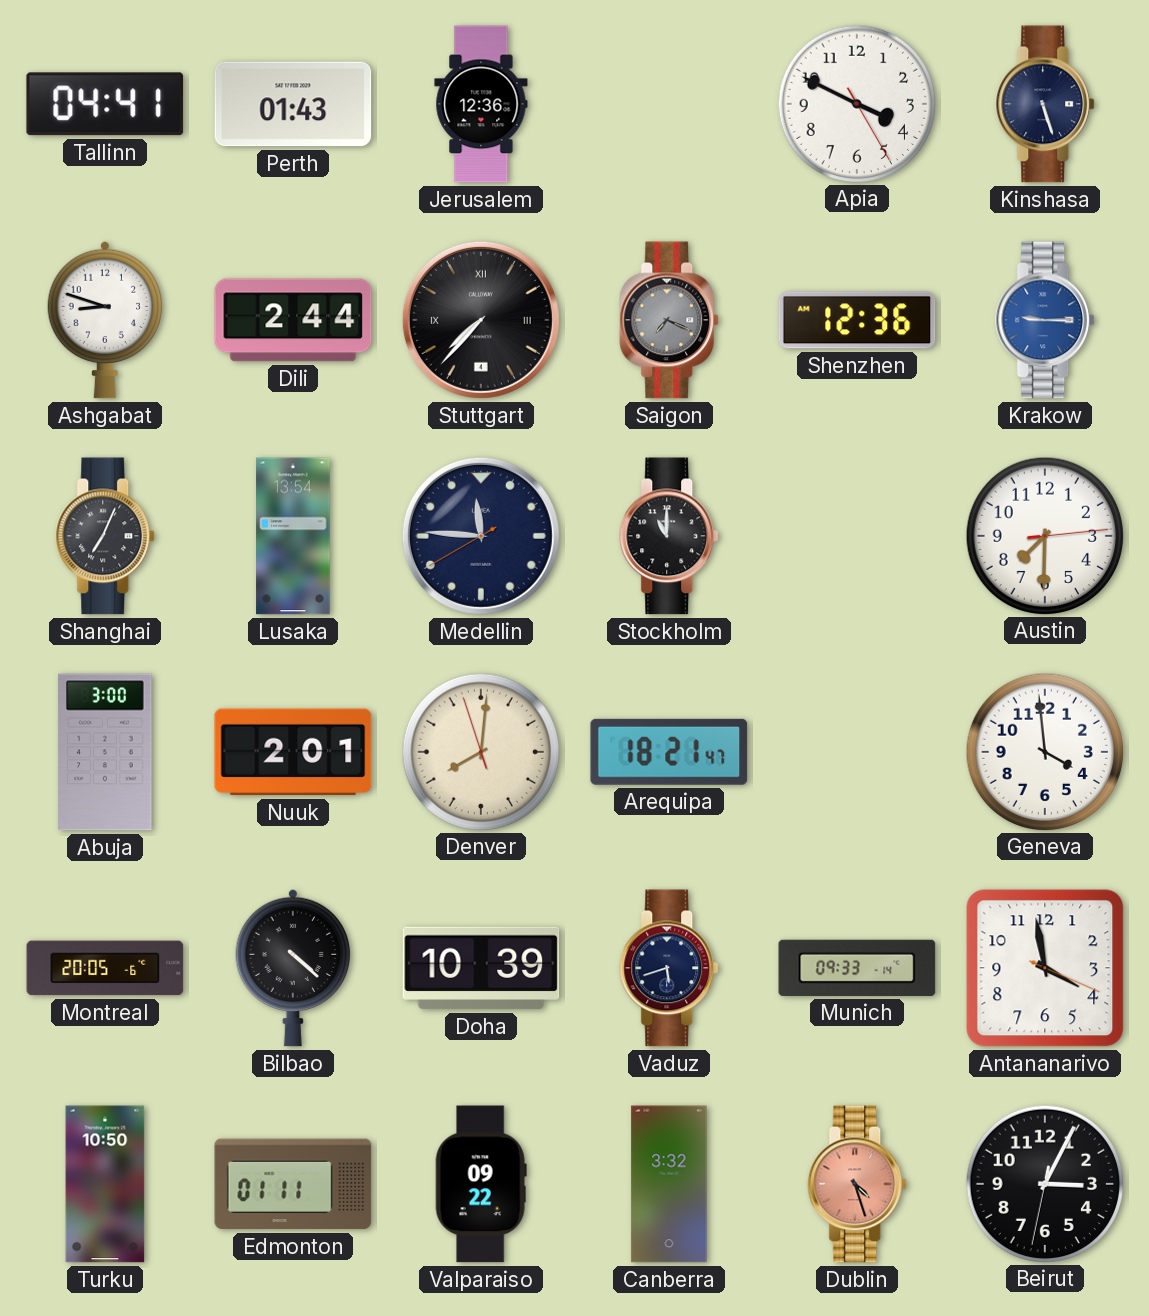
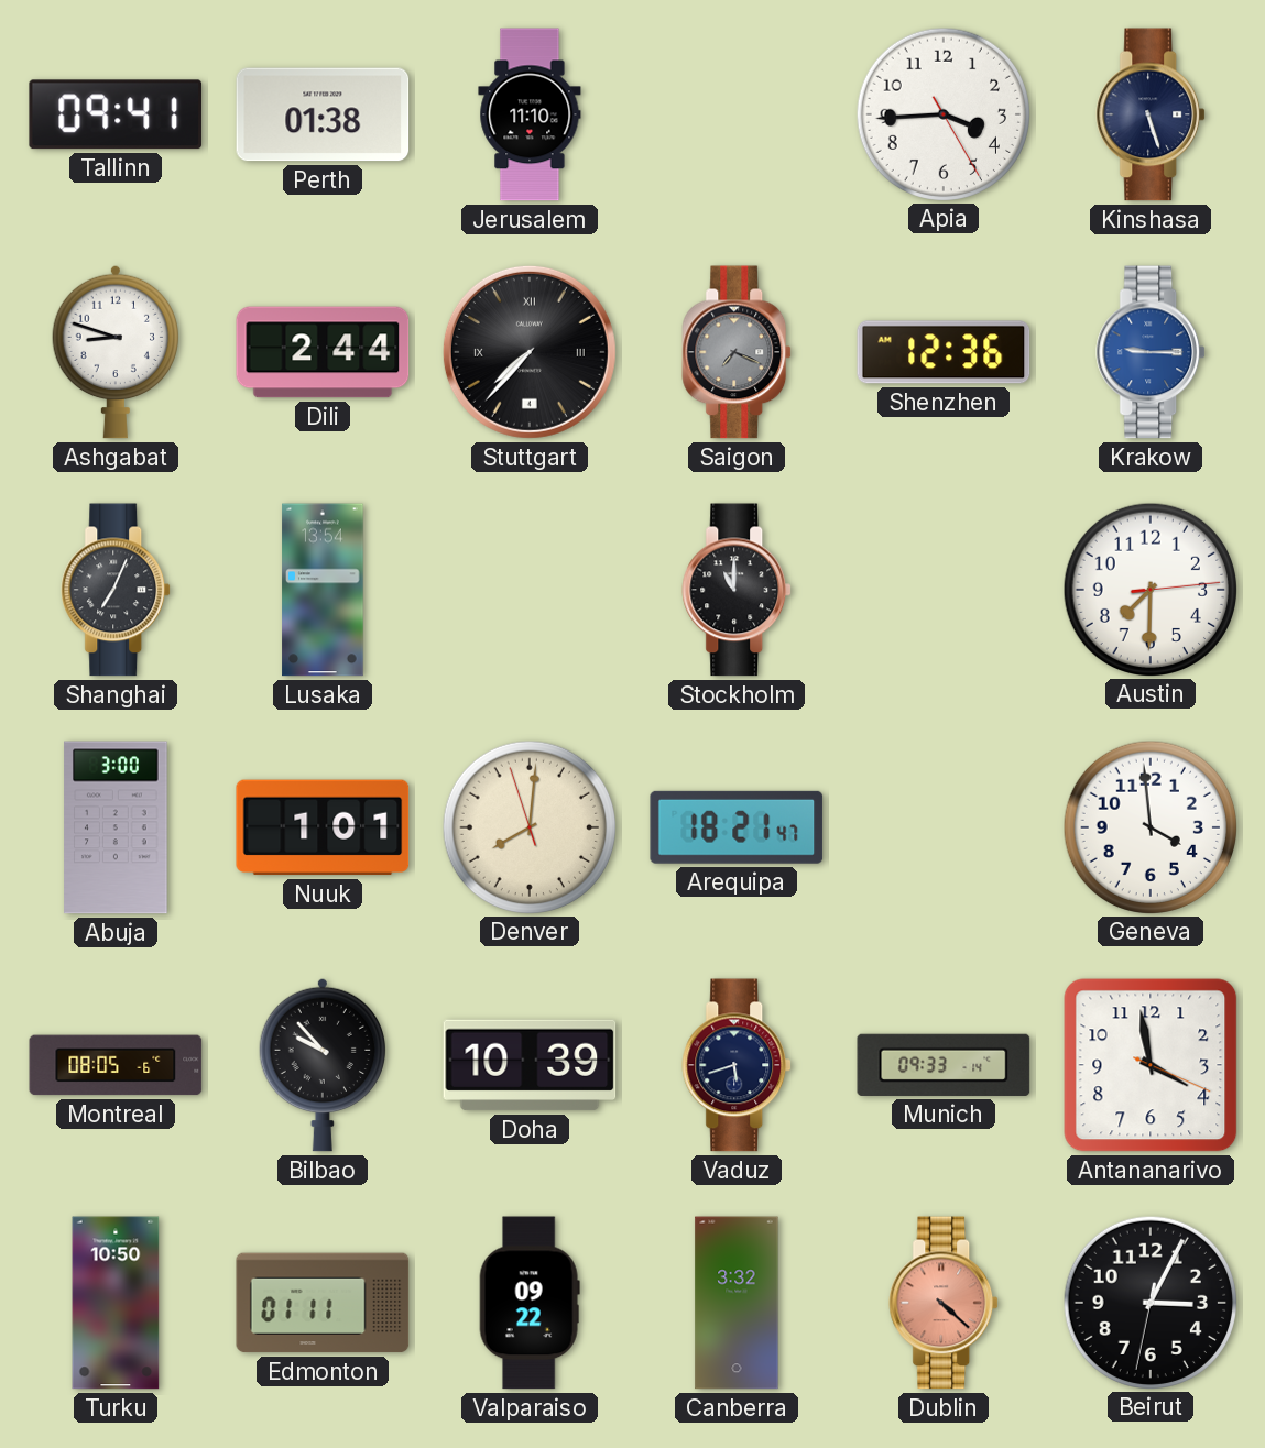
Tallinn: 04:41 -> 09:41 (116, 114)
Perth: 01:43 -> 01:38 (323, 114)
Jerusalem: 12:36 -> 11:10 (530, 114)
Apia: 3:49 -> 3:44 (942, 113)
Medellin: 11:45 -> none (481, 536)
Nuuk: 2:01 -> 1:01 (323, 827)
Montreal: 20:05 -> 08:05 (116, 1065)
Bilbao: 4:22 -> 9:53 (323, 1065)
Dublin: 4:27 -> 4:22 (945, 1303)
